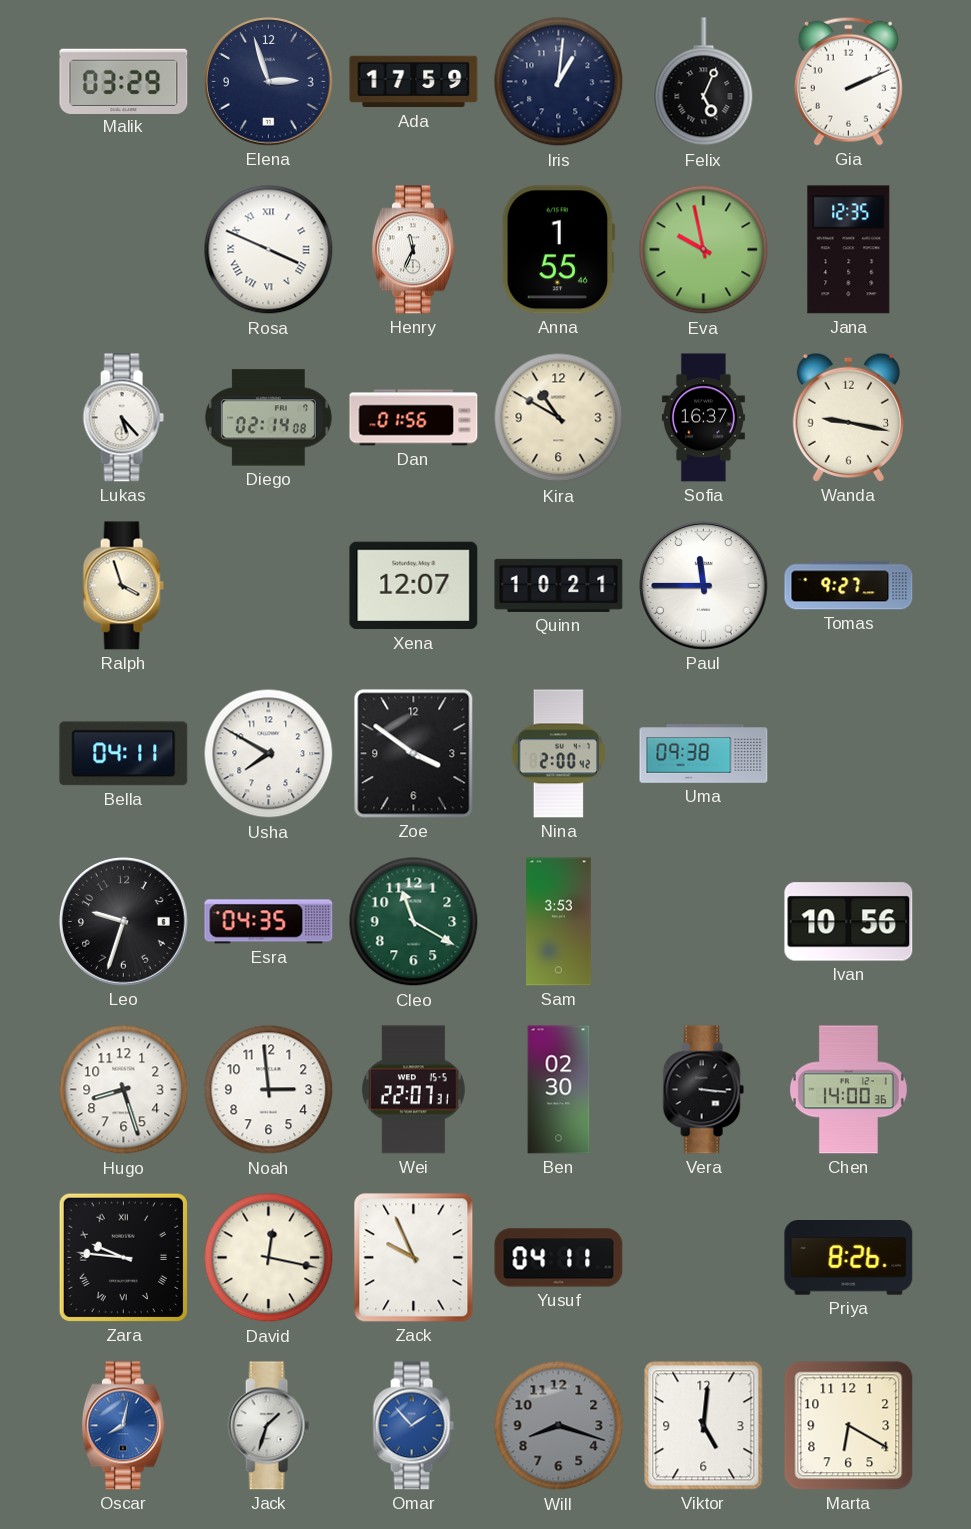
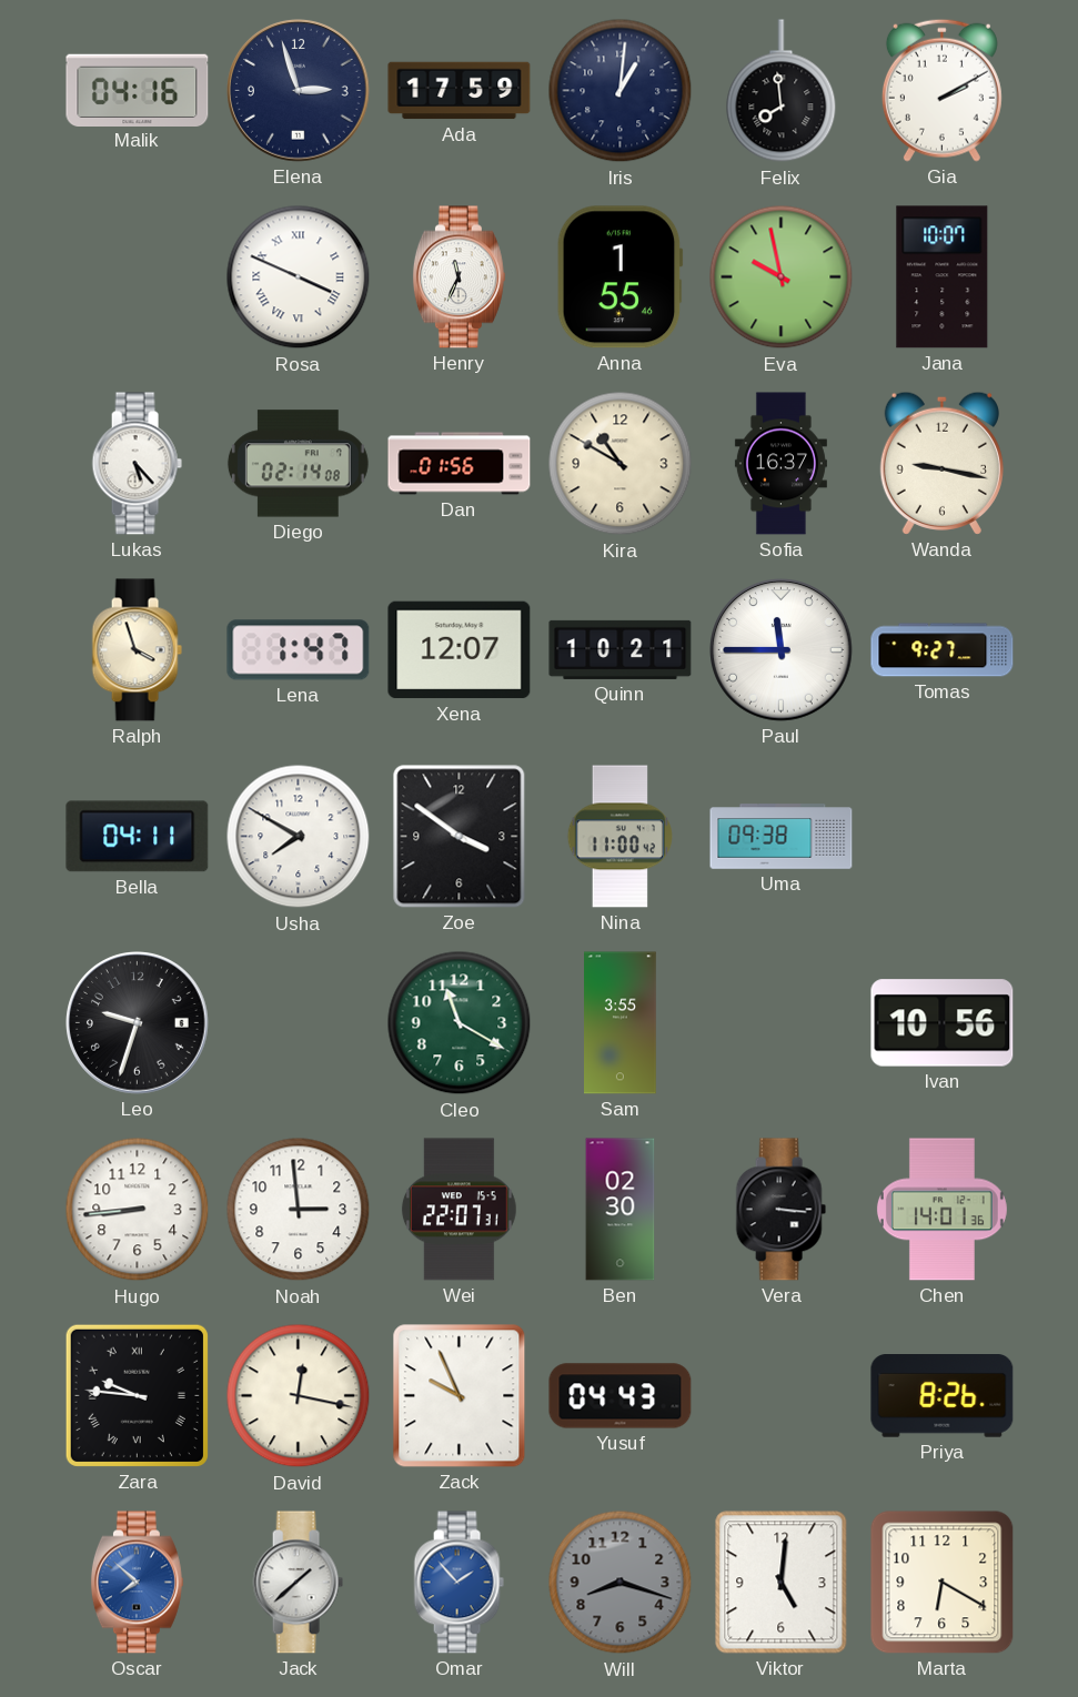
Malik: 03:29 -> 04:16 (138, 90)
Felix: 5:04 -> 7:59 (782, 91)
Gia: 2:11 -> 2:10 (941, 90)
Jana: 12:35 -> 10:07 (943, 277)
Lena: none -> 1:47 (299, 650)
Nina: 2:00 -> 11:00 (619, 837)
Esra: 04:35 -> none (269, 922)
Sam: 3:53 -> 3:55 (621, 1023)
Hugo: 8:27 -> 8:44 (138, 1210)
Chen: 14:00 -> 14:01 (941, 1210)
Yusuf: 04:11 -> 04:43 (621, 1396)
Oscar: 8:02 -> 7:52 (137, 1583)
Jack: 1:33 -> 1:38 (298, 1583)
